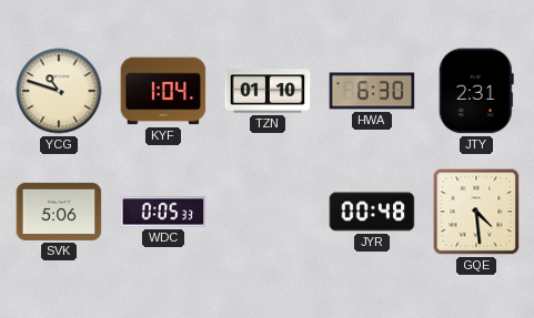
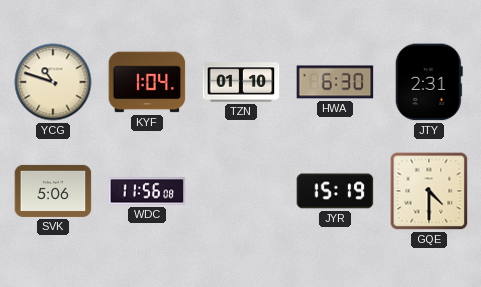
WDC: 0:05 -> 11:56 (147, 191)
JYR: 00:48 -> 15:19 (335, 191)
GQE: 4:29 -> 4:30 (429, 191)
